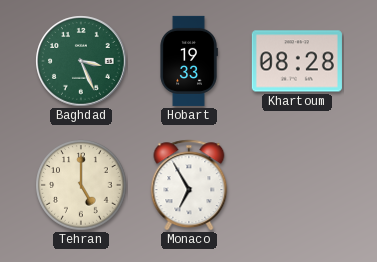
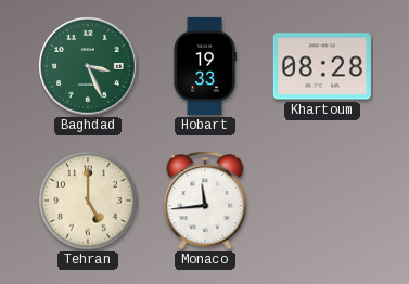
Monaco: 6:55 -> 11:44 (205, 201)
